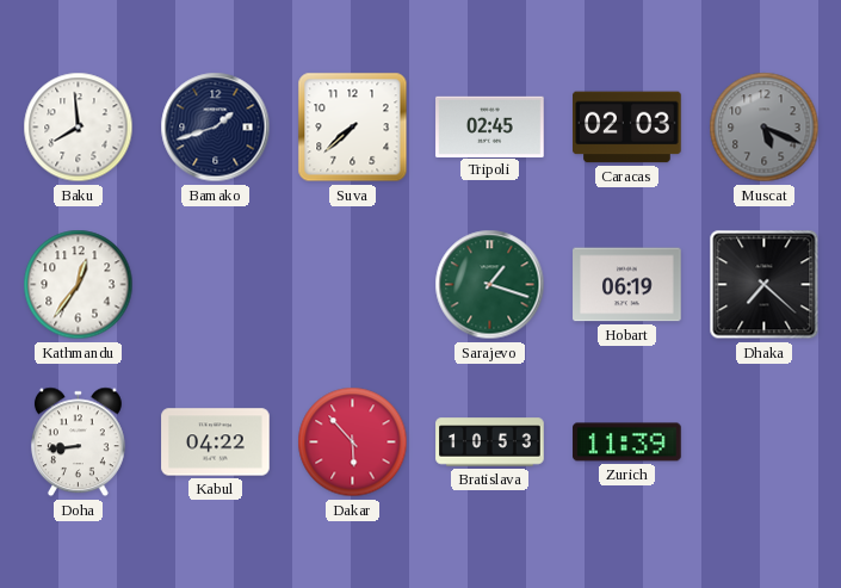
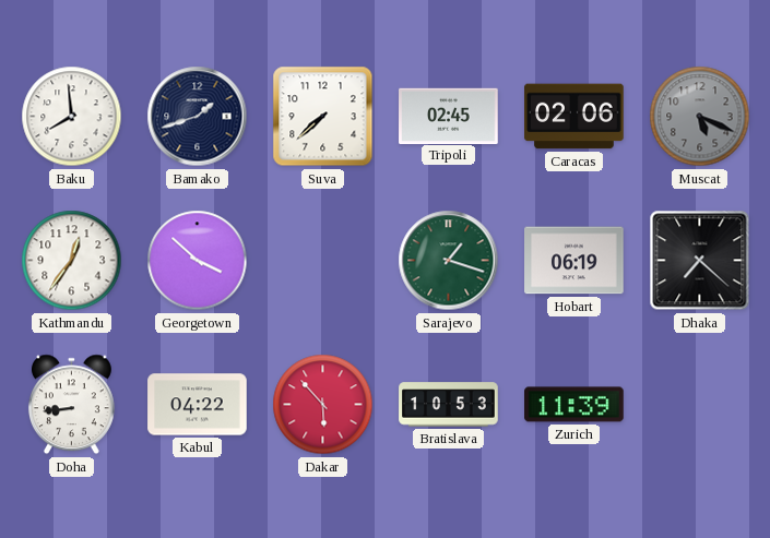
Caracas: 02:03 -> 02:06 (574, 117)
Georgetown: none -> 3:52 (198, 261)
